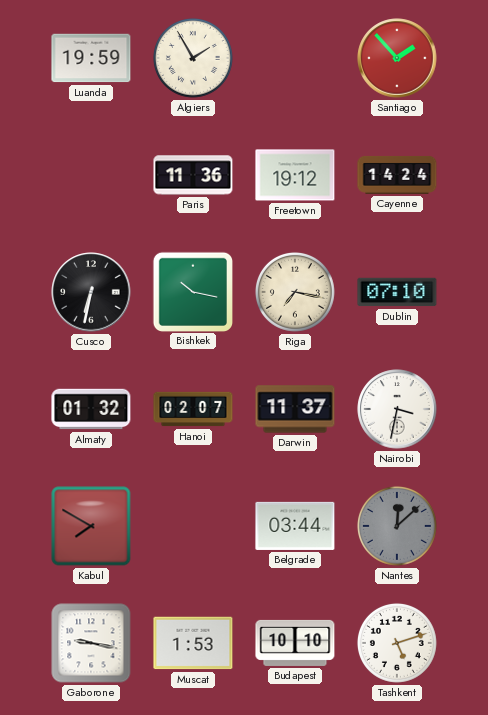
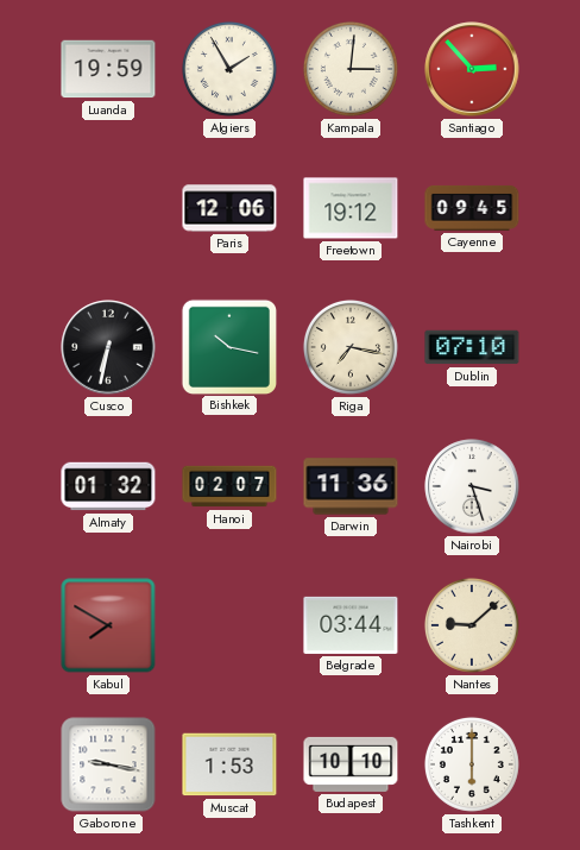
Kampala: none -> 3:01 (351, 69)
Santiago: 1:53 -> 2:53 (472, 69)
Paris: 11:36 -> 12:06 (229, 208)
Cayenne: 14:24 -> 09:45 (472, 208)
Darwin: 11:37 -> 11:36 (351, 486)
Nairobi: 3:32 -> 3:27 (472, 486)
Nantes: 12:08 -> 9:08 (472, 625)
Nantes dial: grey -> cream (472, 625)
Tashkent: 5:12 -> 6:00 (472, 764)
